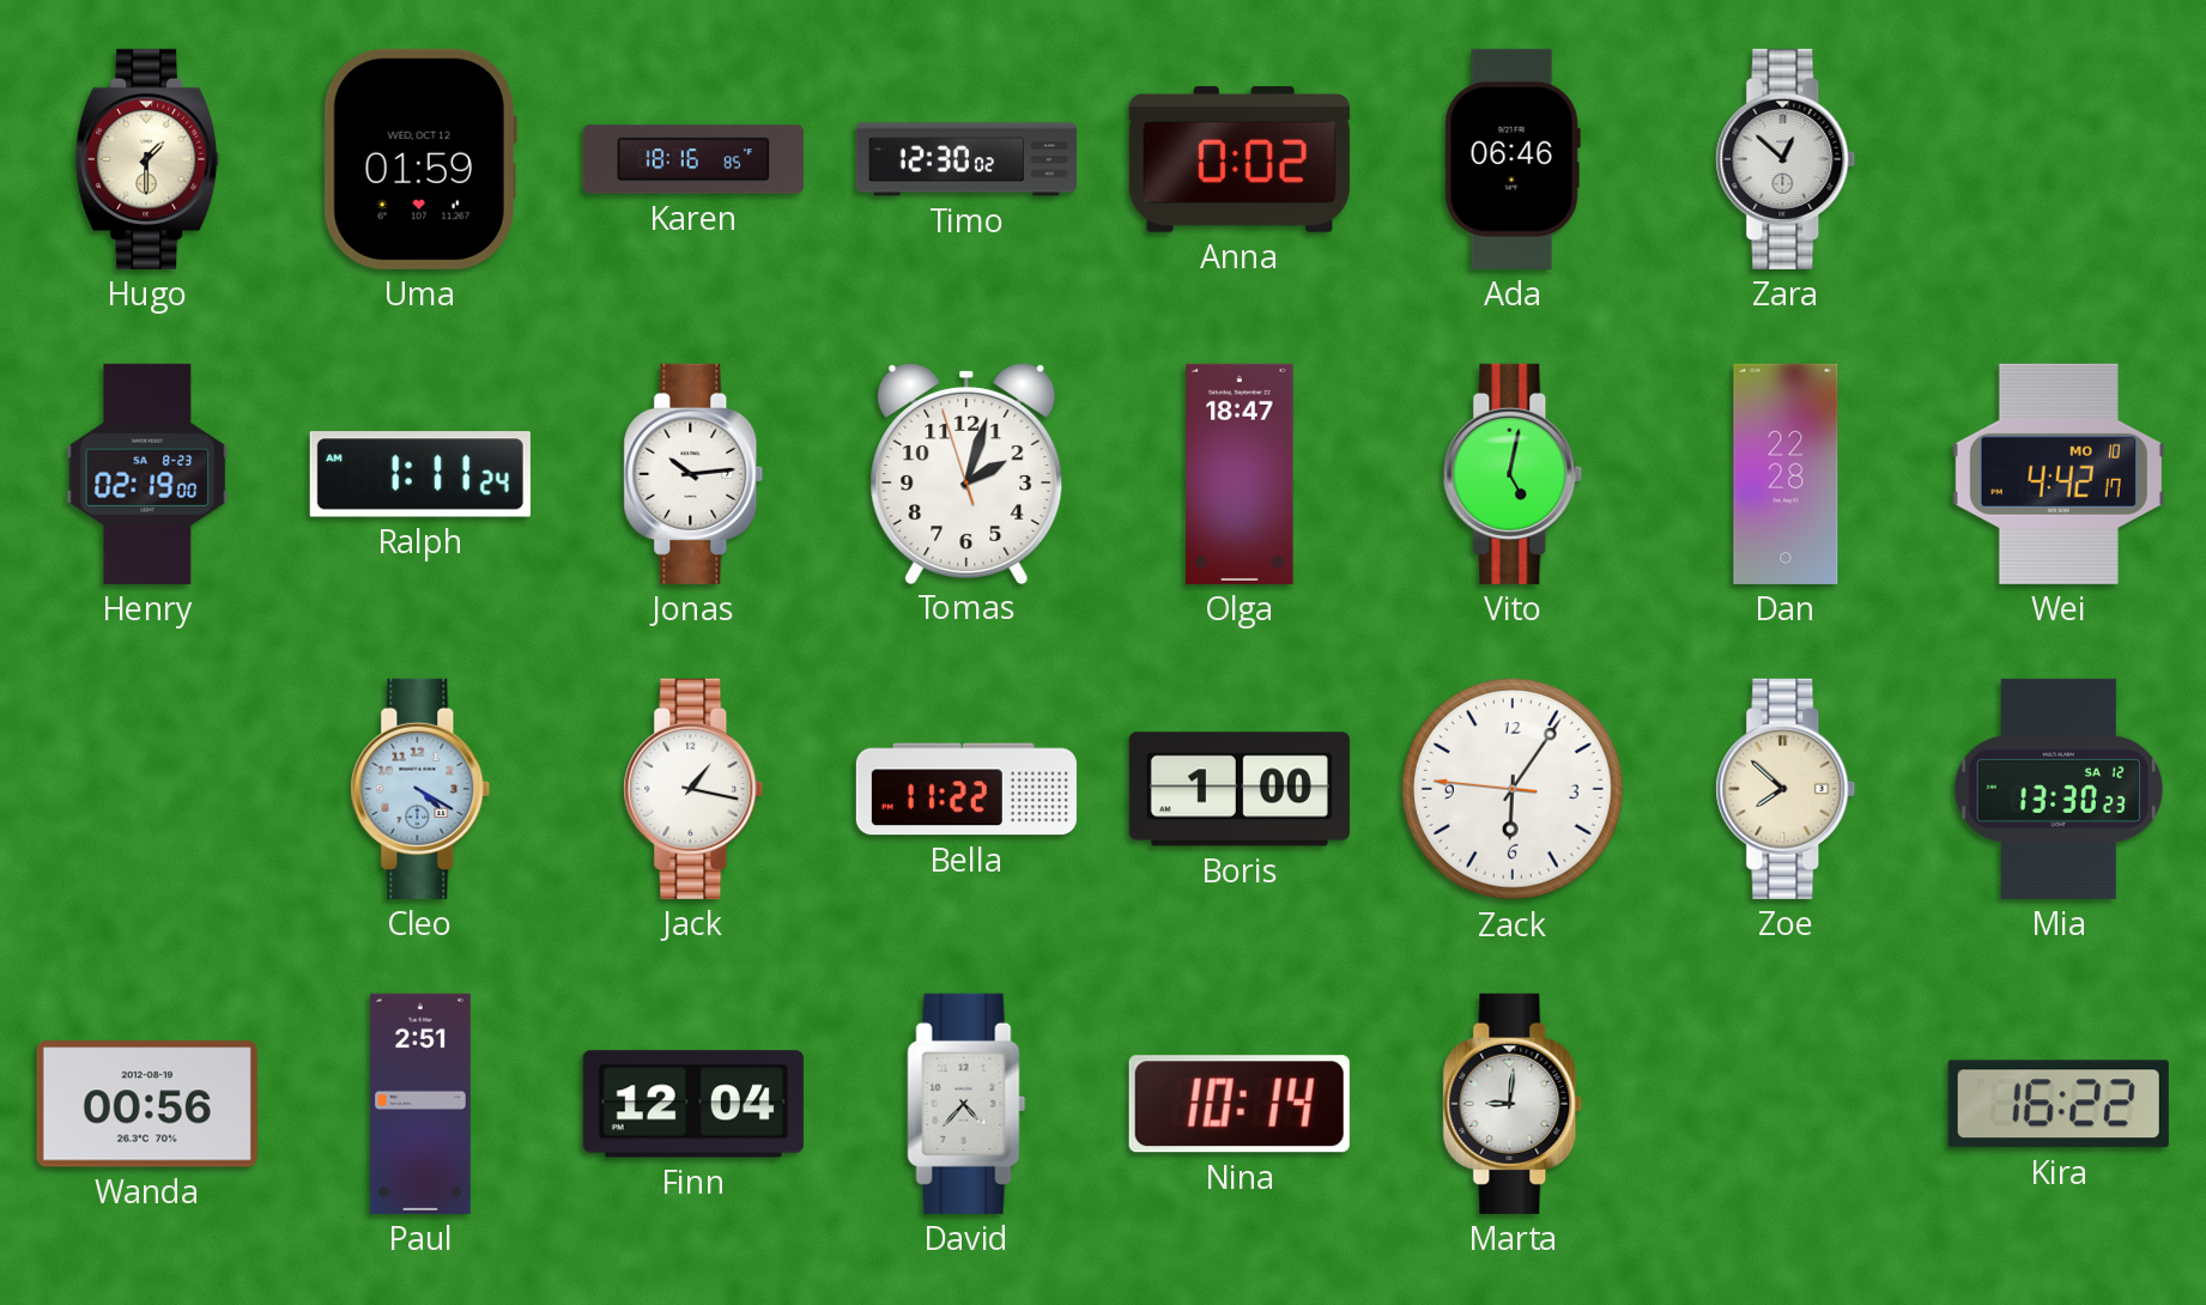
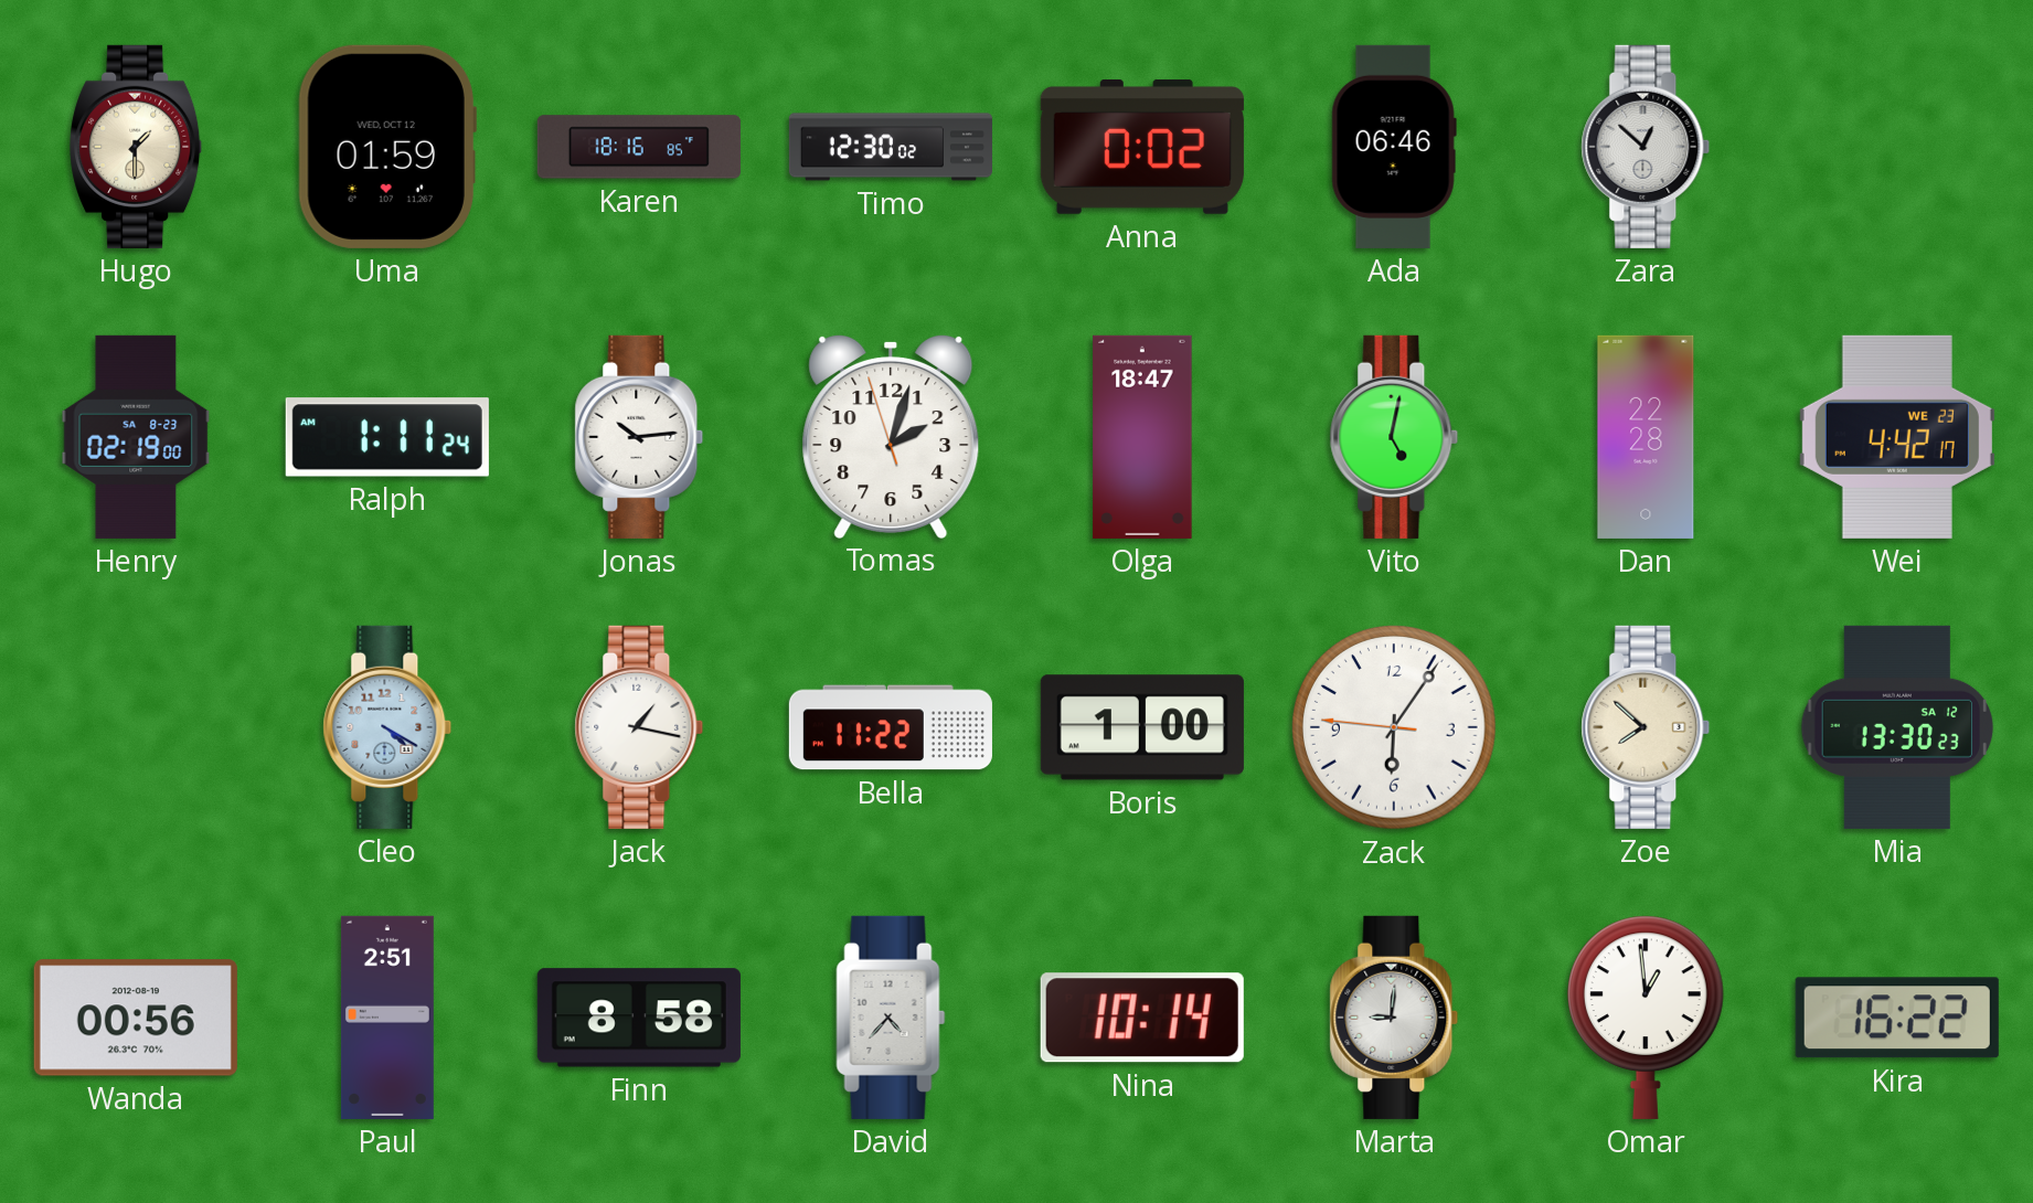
Wei date: MO 10 -> WE 23 (1897, 437)
Finn: 12:04 -> 8:58 (639, 1018)
Omar: none -> 12:59 (1646, 1018)
